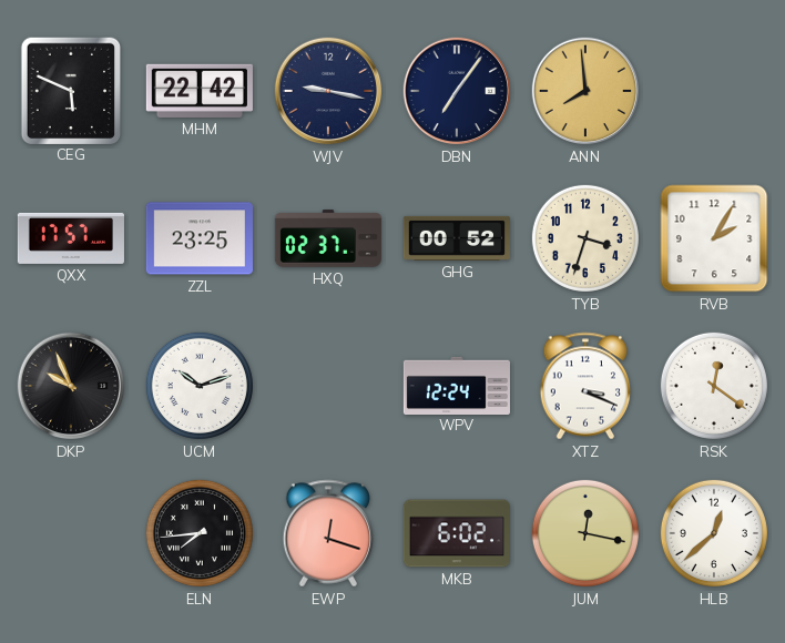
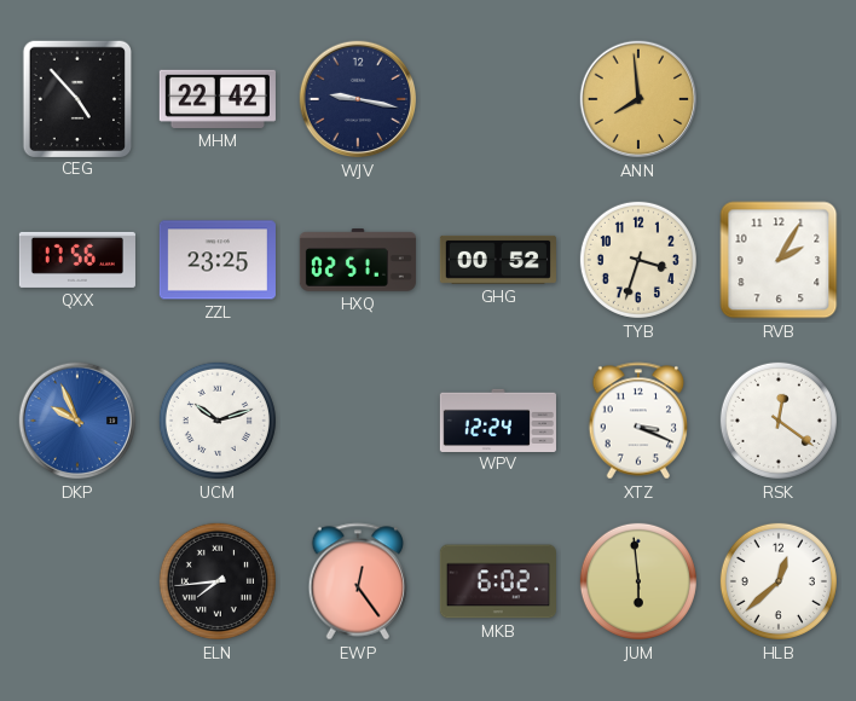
CEG: 5:49 -> 4:53 (76, 98)
DBN: 7:06 -> none (457, 91)
QXX: 17:57 -> 17:56 (77, 260)
HXQ: 02:37 -> 02:51 (358, 260)
DKP dial: black -> blue (77, 421)
EWP: 12:18 -> 12:24 (358, 581)
JUM: 12:17 -> 5:59 (638, 581)
